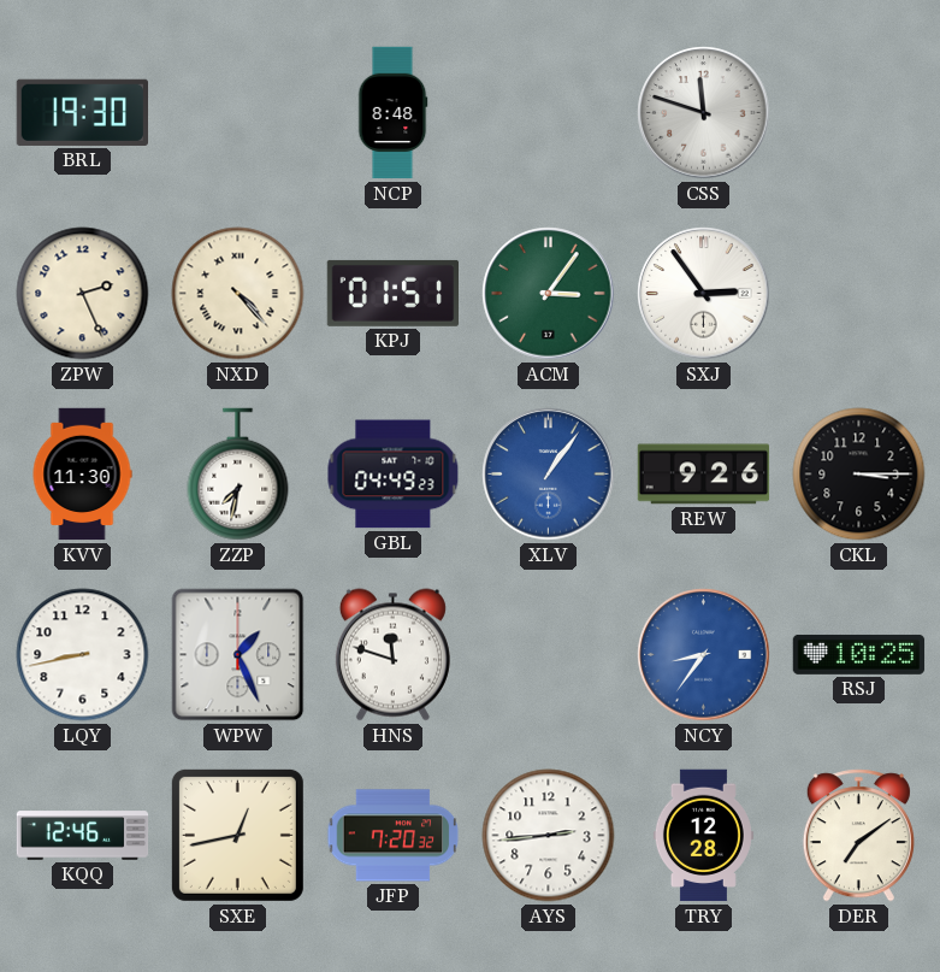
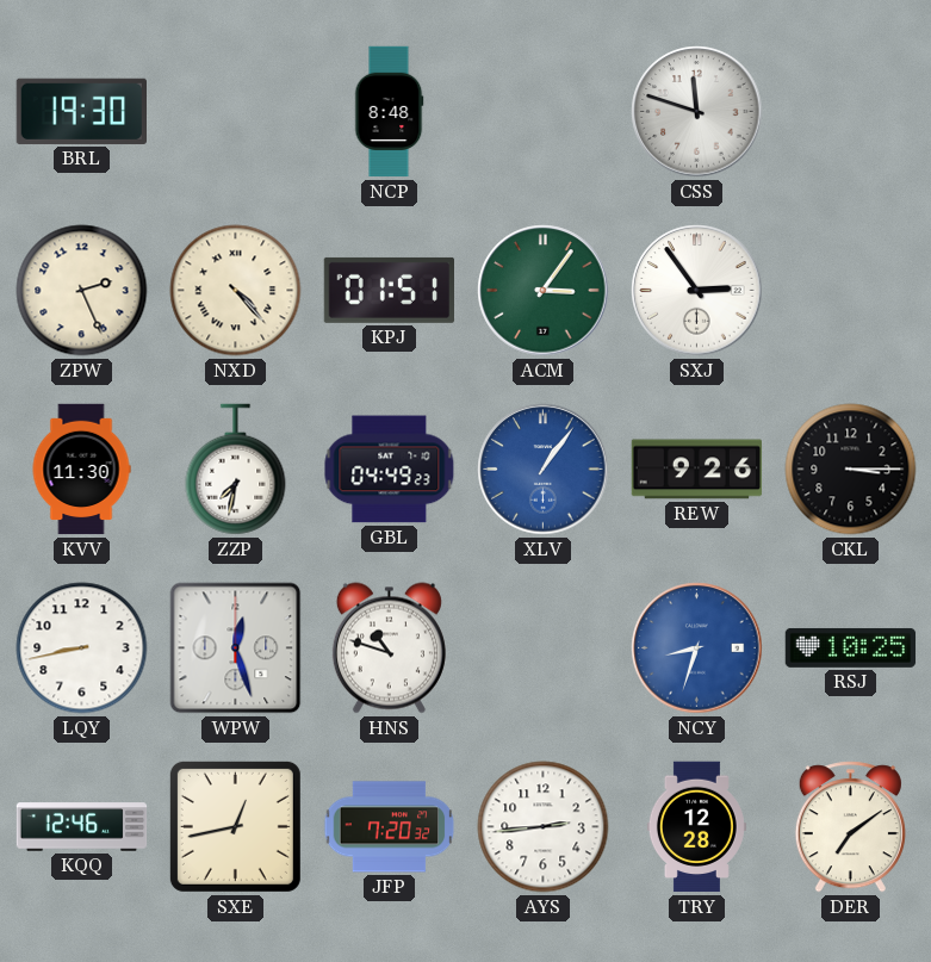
WPW: 1:26 -> 12:27 (236, 648)
HNS: 11:48 -> 10:48 (389, 648)
NCY: 8:36 -> 8:33 (697, 648)
